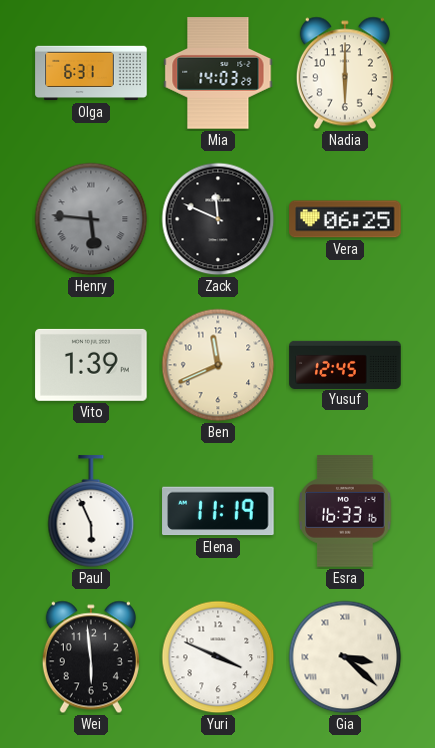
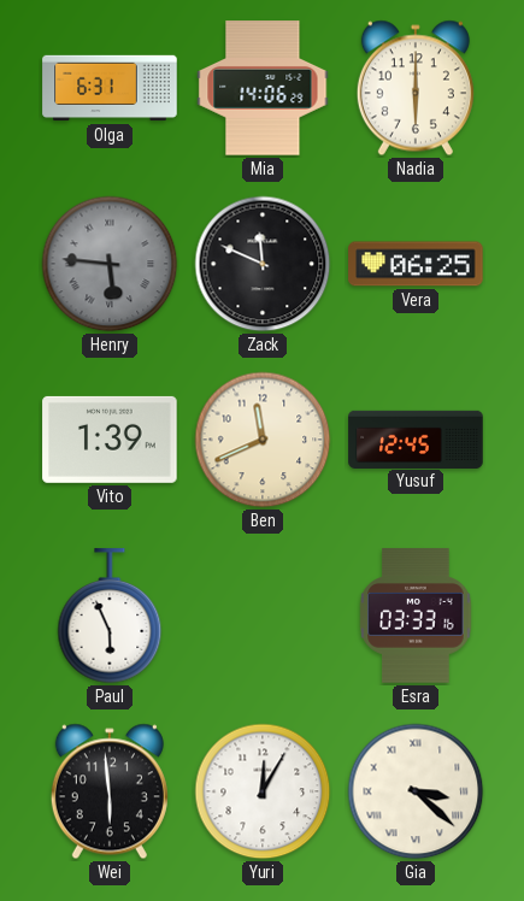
Mia: 14:03 -> 14:06 (263, 88)
Elena: 11:19 -> none (218, 511)
Esra: 16:33 -> 03:33 (416, 616)
Yuri: 3:49 -> 12:05 (263, 791)
